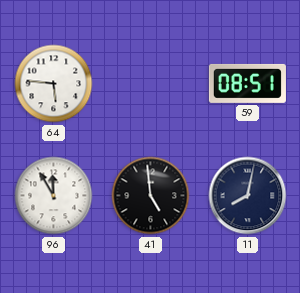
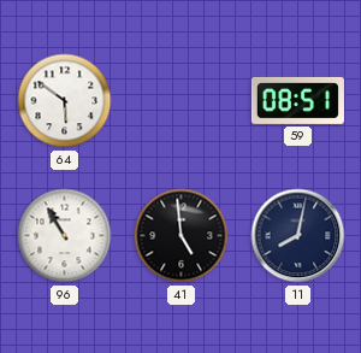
64: 5:46 -> 5:51 (65, 101)
96: 11:55 -> 10:55 (65, 236)
